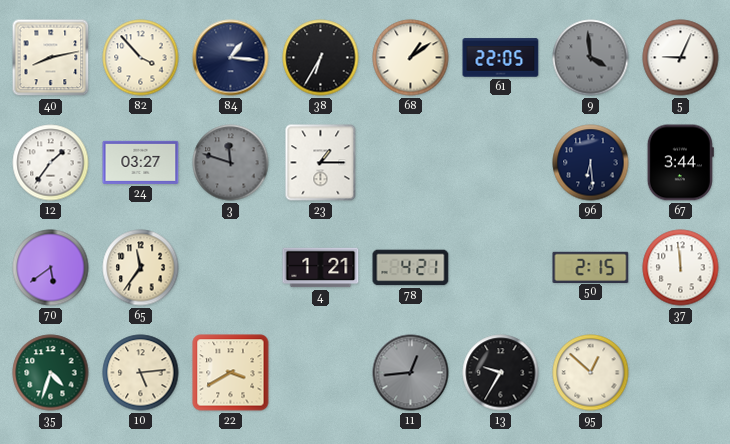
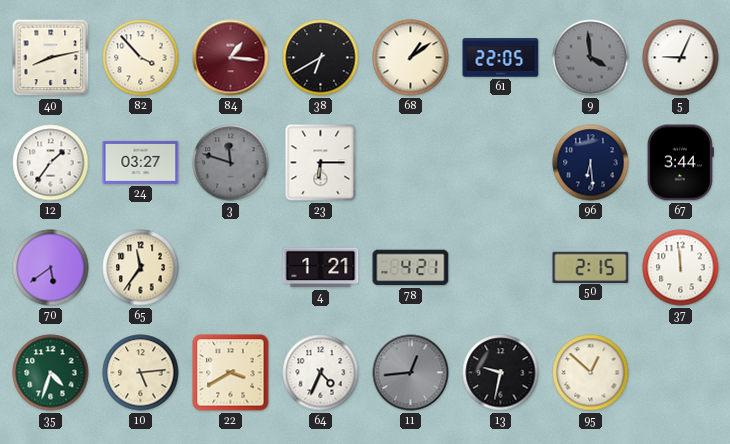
84 dial: navy -> burgundy (231, 58)
38: 6:35 -> 6:40 (321, 58)
23: 1:15 -> 6:15 (321, 163)
64: none -> 4:34 (321, 373)
13: 9:35 -> 9:32 (501, 373)
